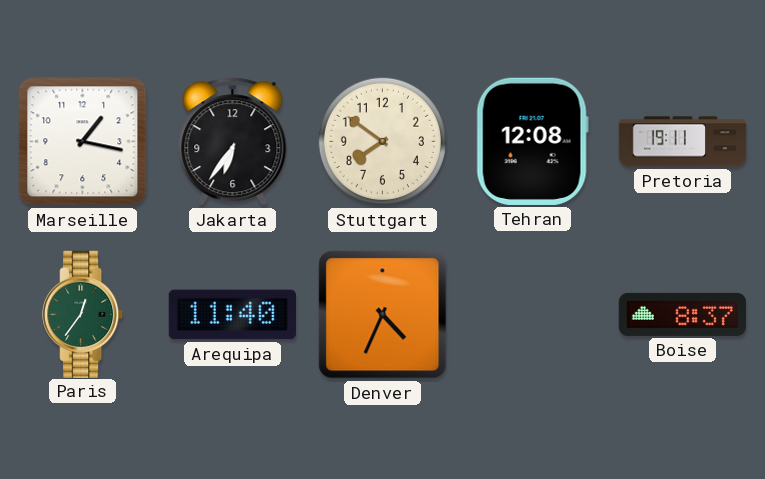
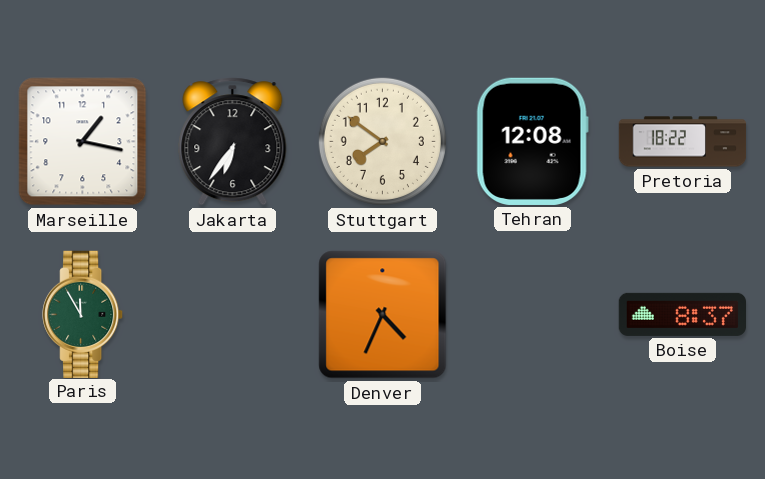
Pretoria: 19:11 -> 18:22 (683, 142)
Paris: 12:36 -> 11:55 (83, 314)
Arequipa: 11:40 -> none (232, 315)
